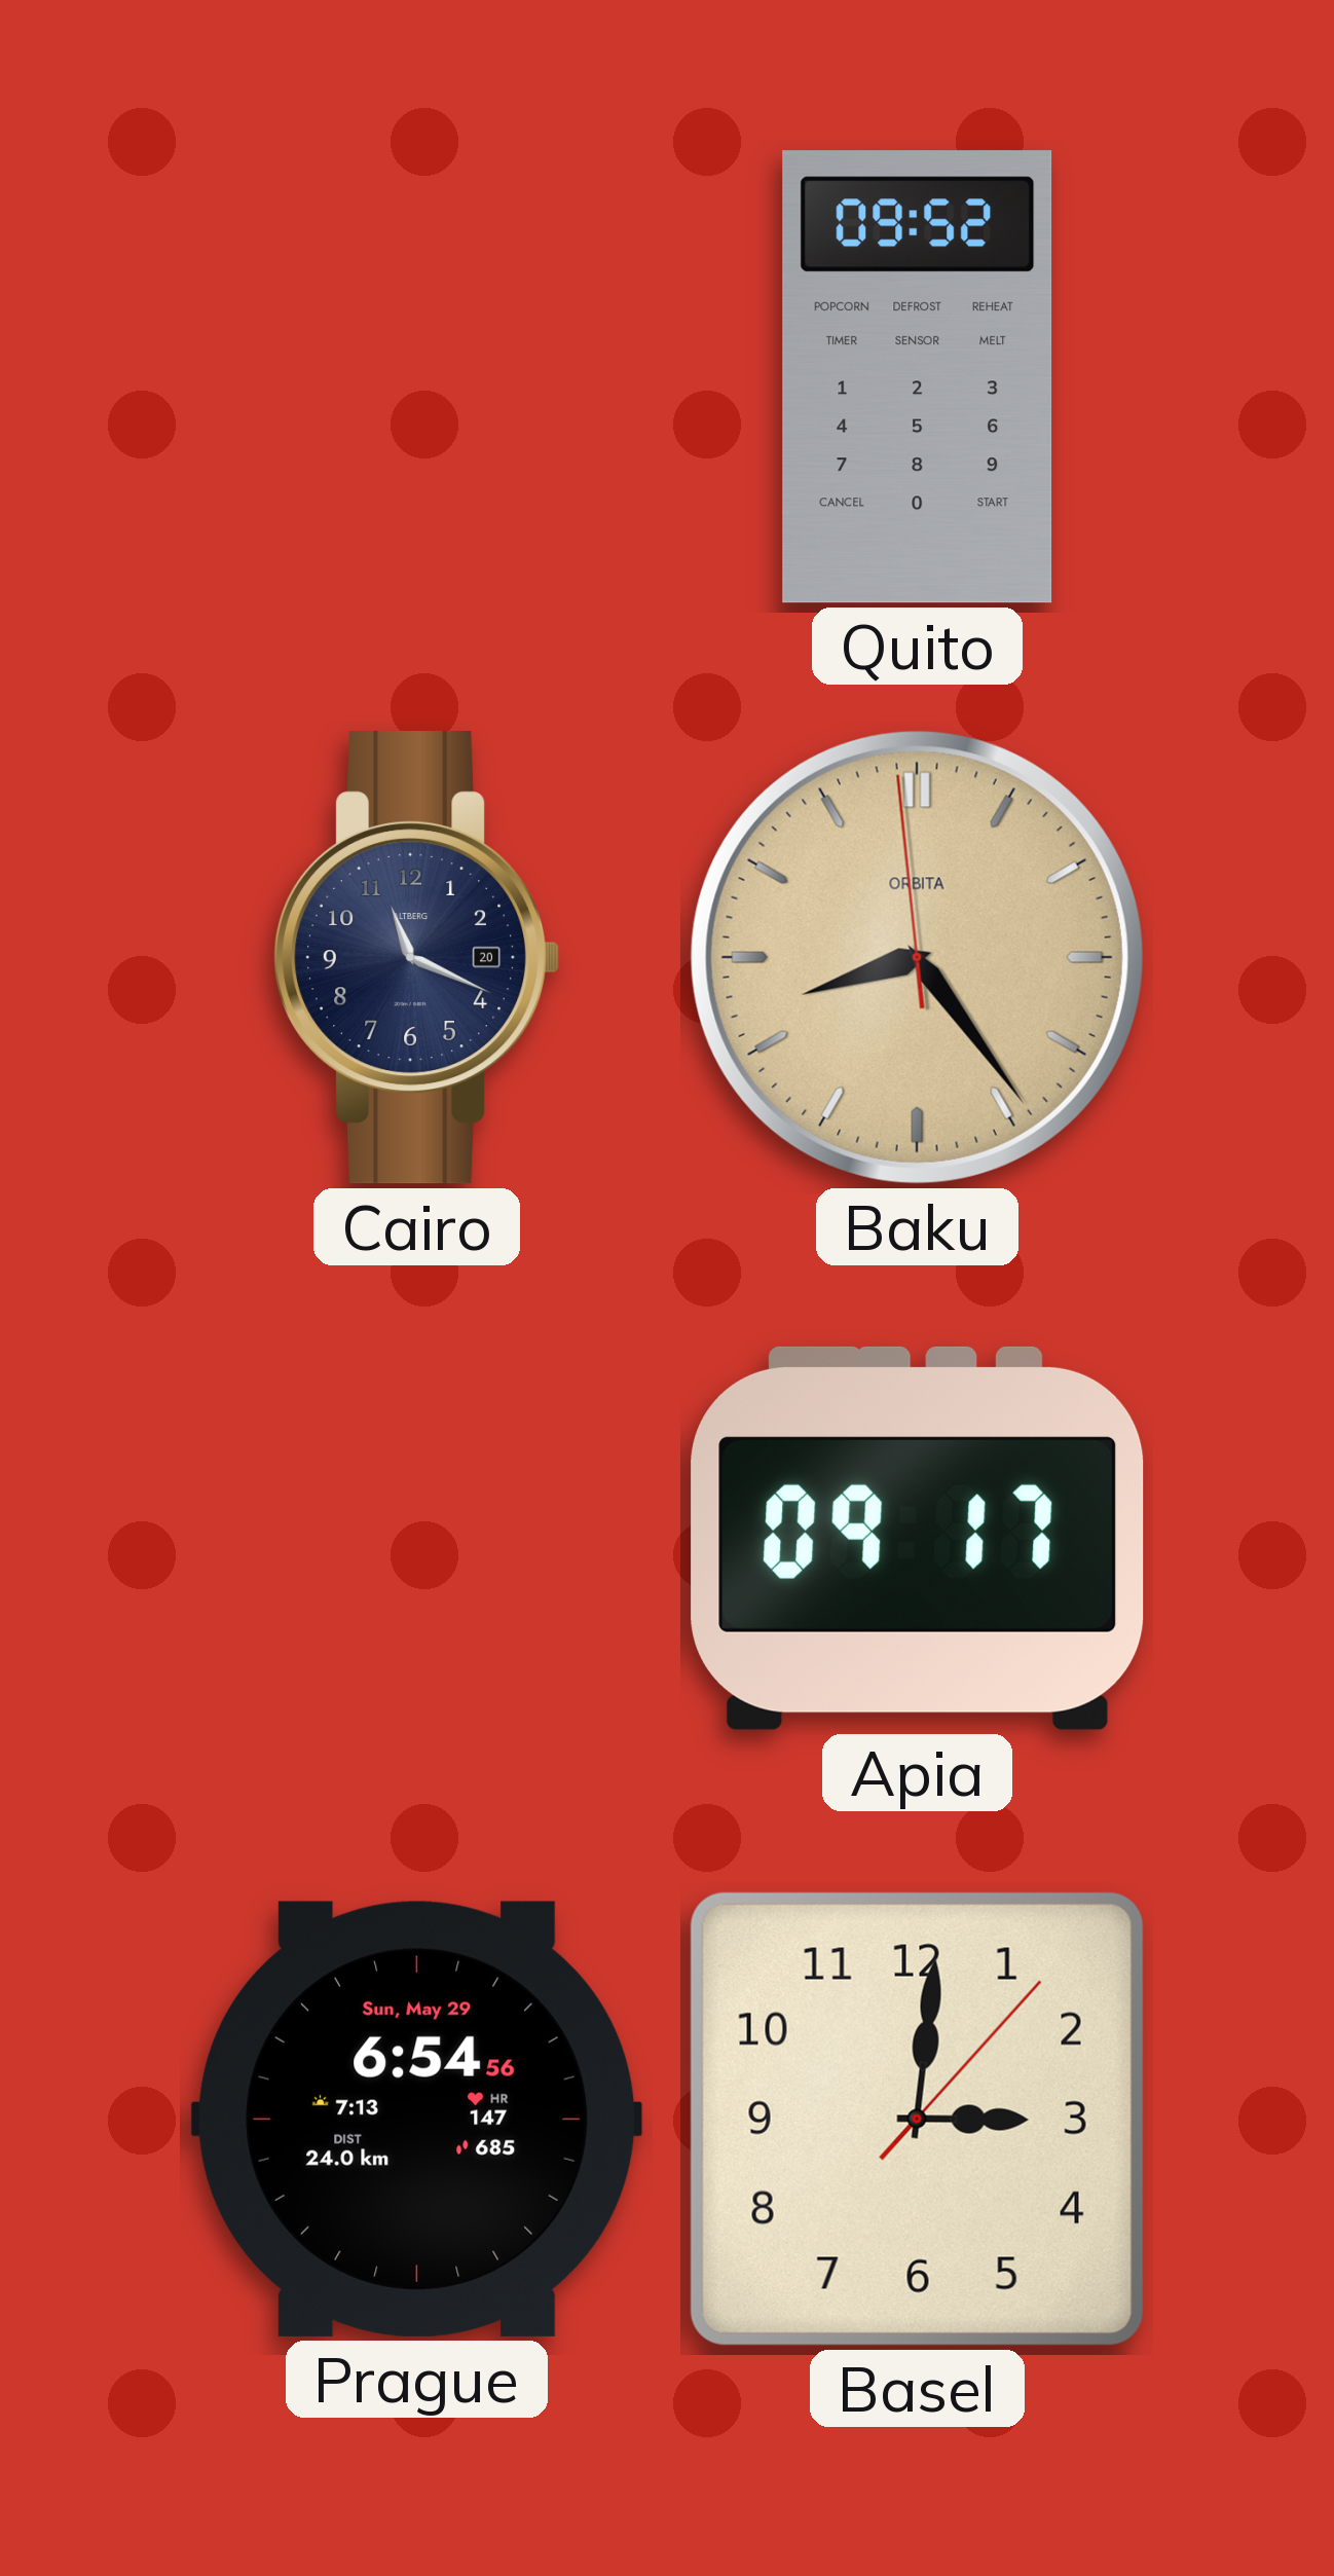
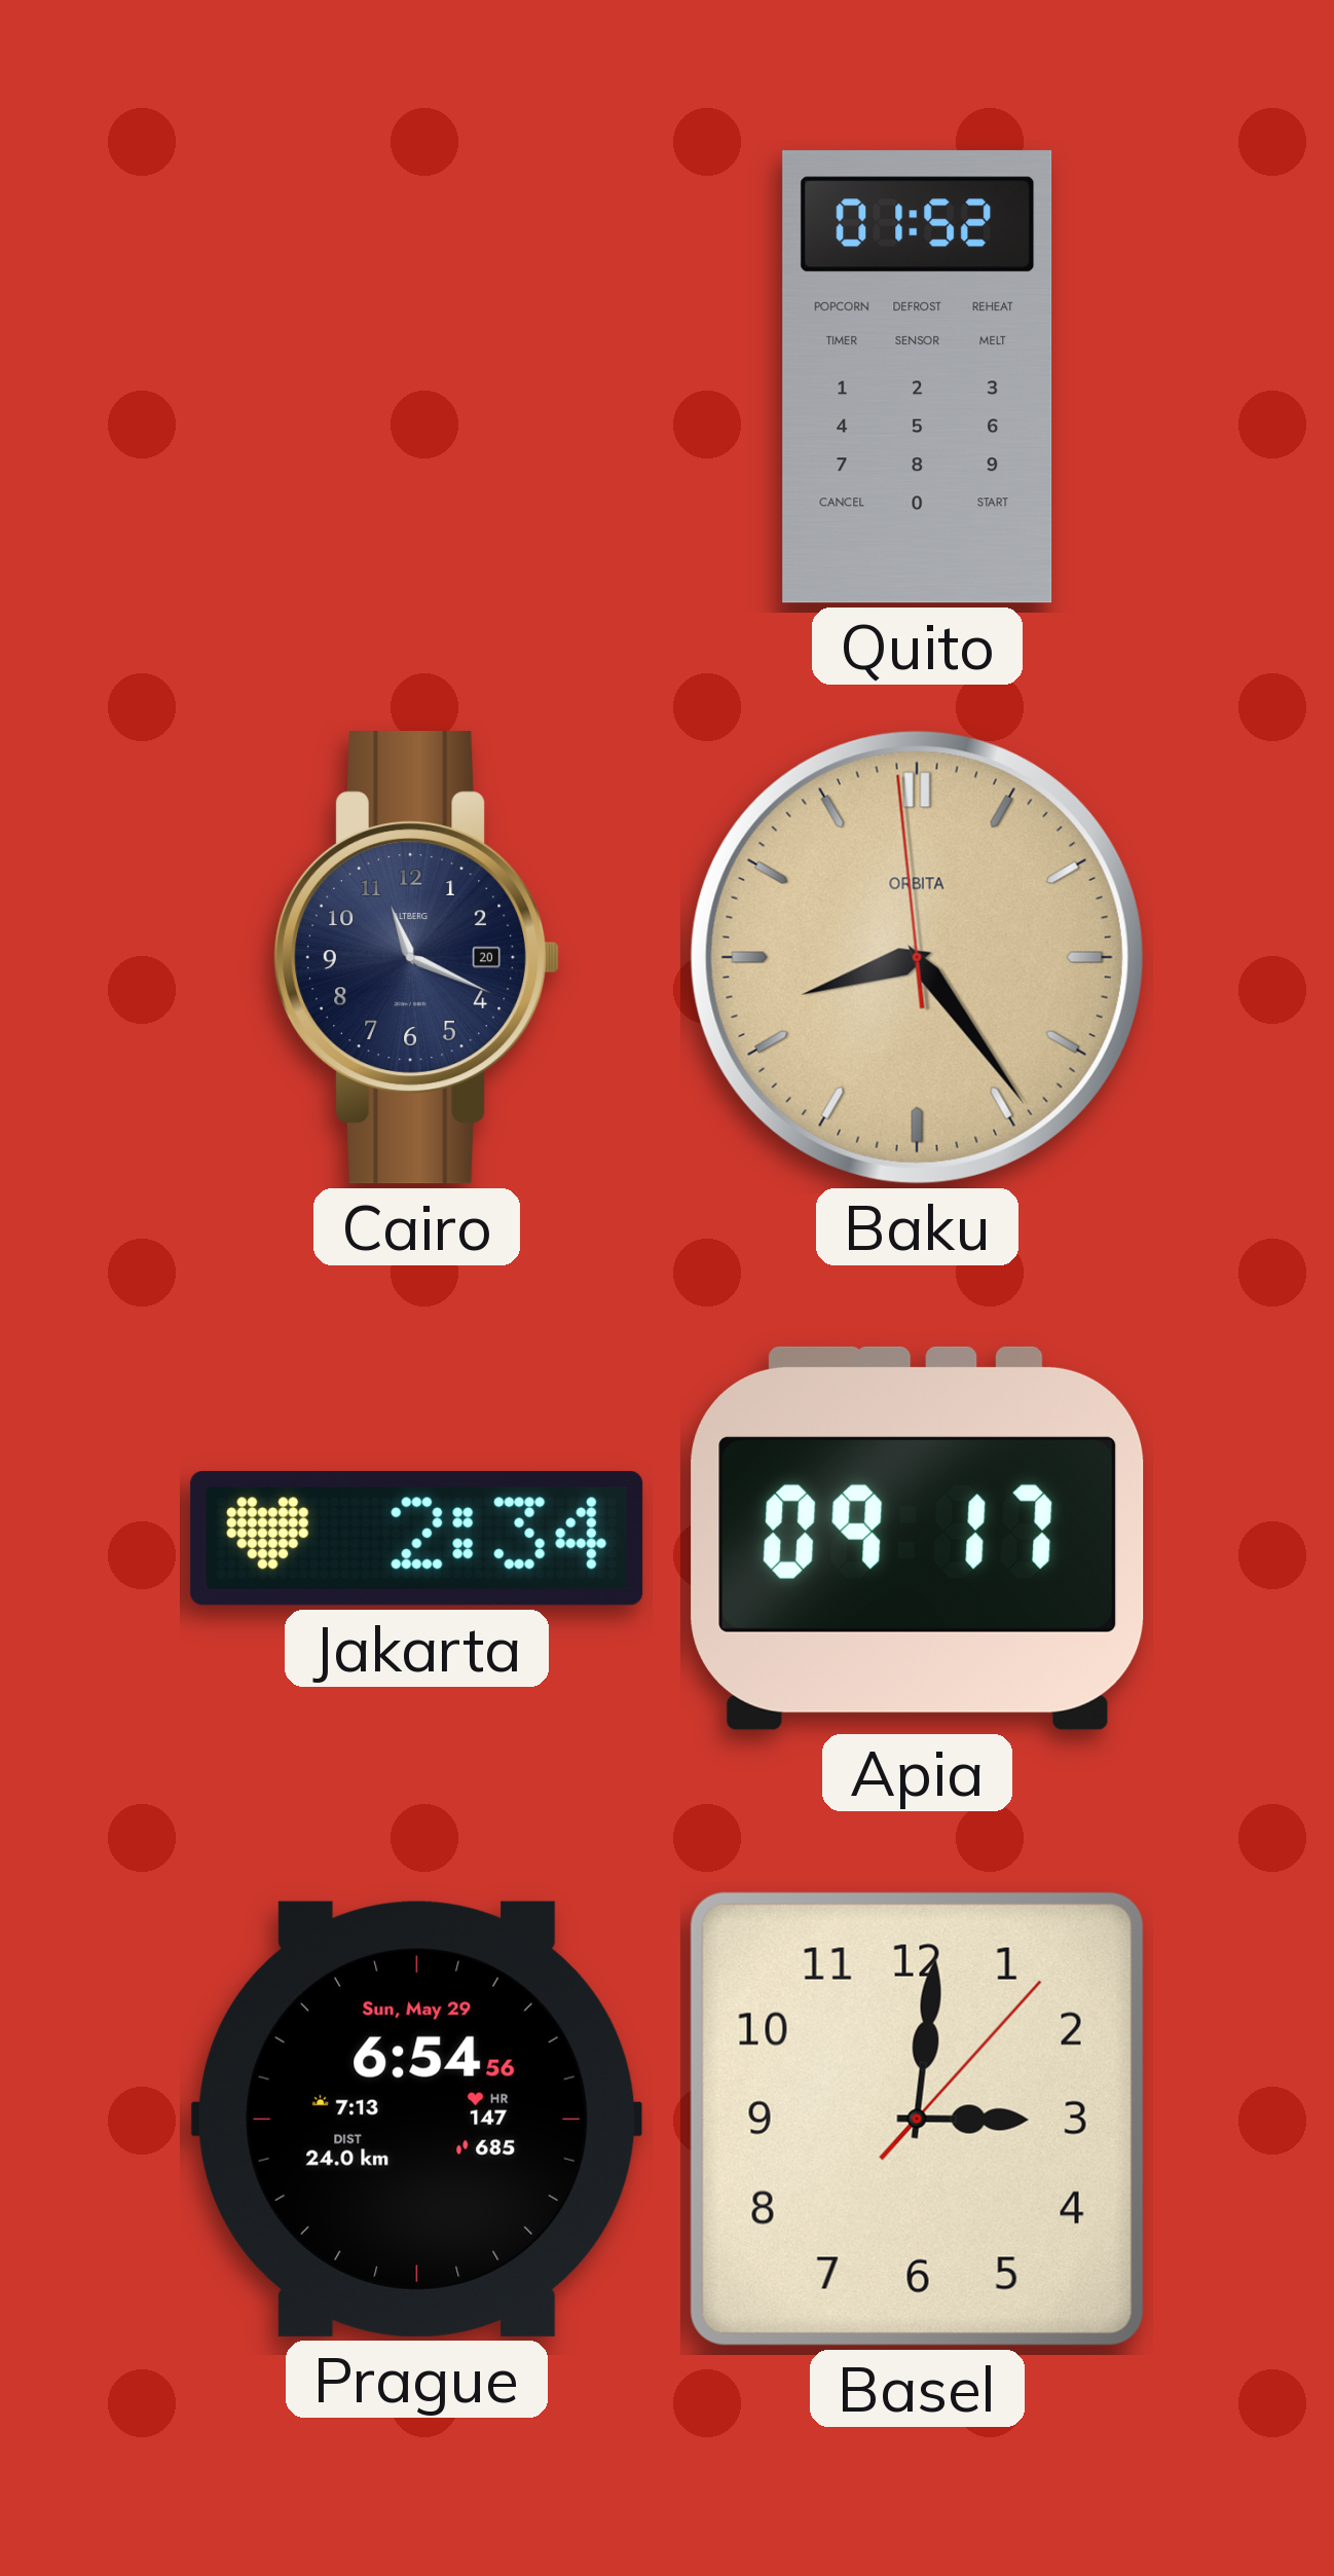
Quito: 09:52 -> 01:52 (918, 377)
Jakarta: none -> 2:34 (417, 1539)
